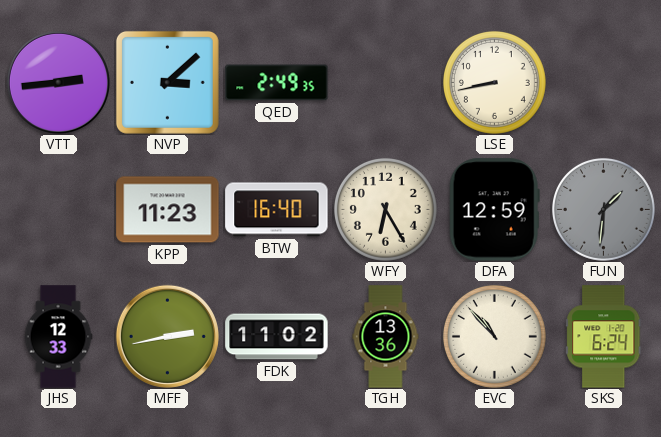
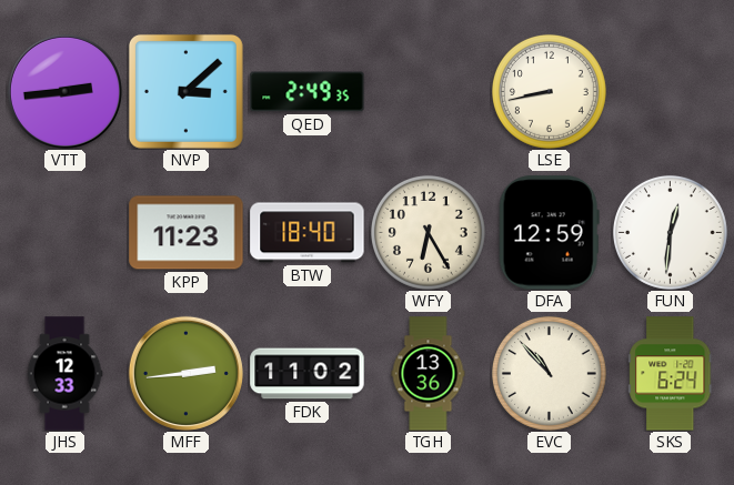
BTW: 16:40 -> 18:40 (308, 233)
FUN: 1:31 -> 12:31 (670, 232)
FUN dial: grey -> white (670, 232)
MFF: 2:43 -> 2:44 (185, 373)
